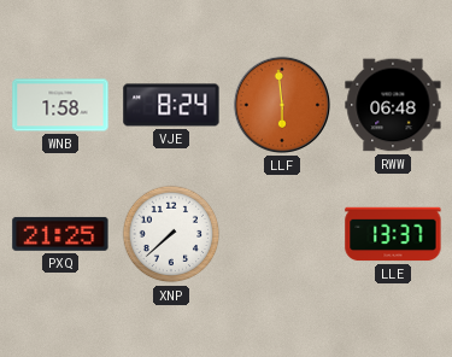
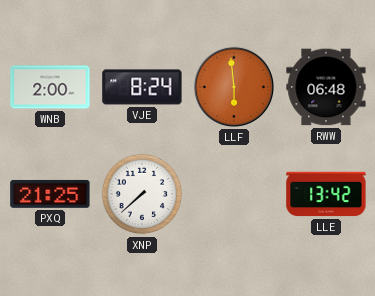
WNB: 1:58 -> 2:00 (50, 87)
LLE: 13:37 -> 13:42 (326, 194)
